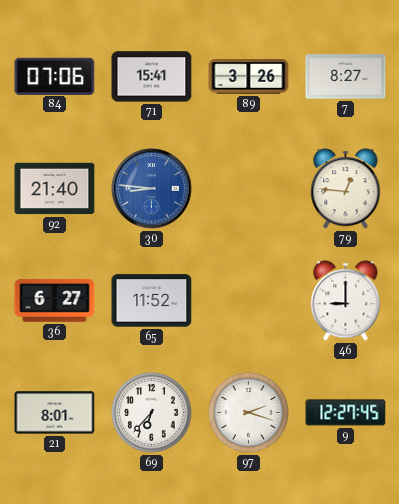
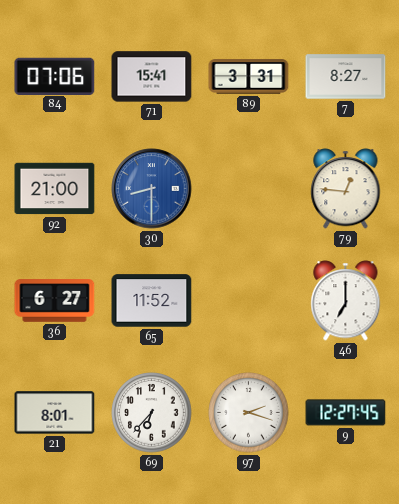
89: 3:26 -> 3:31 (249, 77)
92: 21:40 -> 21:00 (55, 189)
30: 8:46 -> 8:30 (152, 189)
46: 9:00 -> 7:00 (346, 301)
